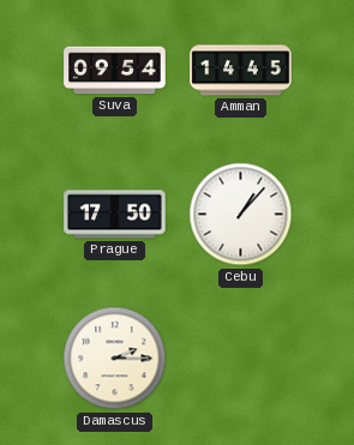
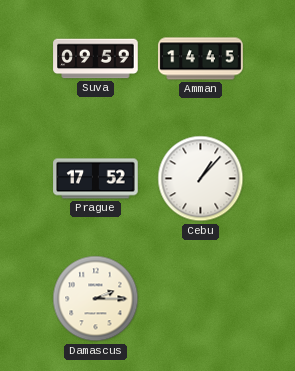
Suva: 09:54 -> 09:59 (96, 59)
Prague: 17:50 -> 17:52 (96, 179)
